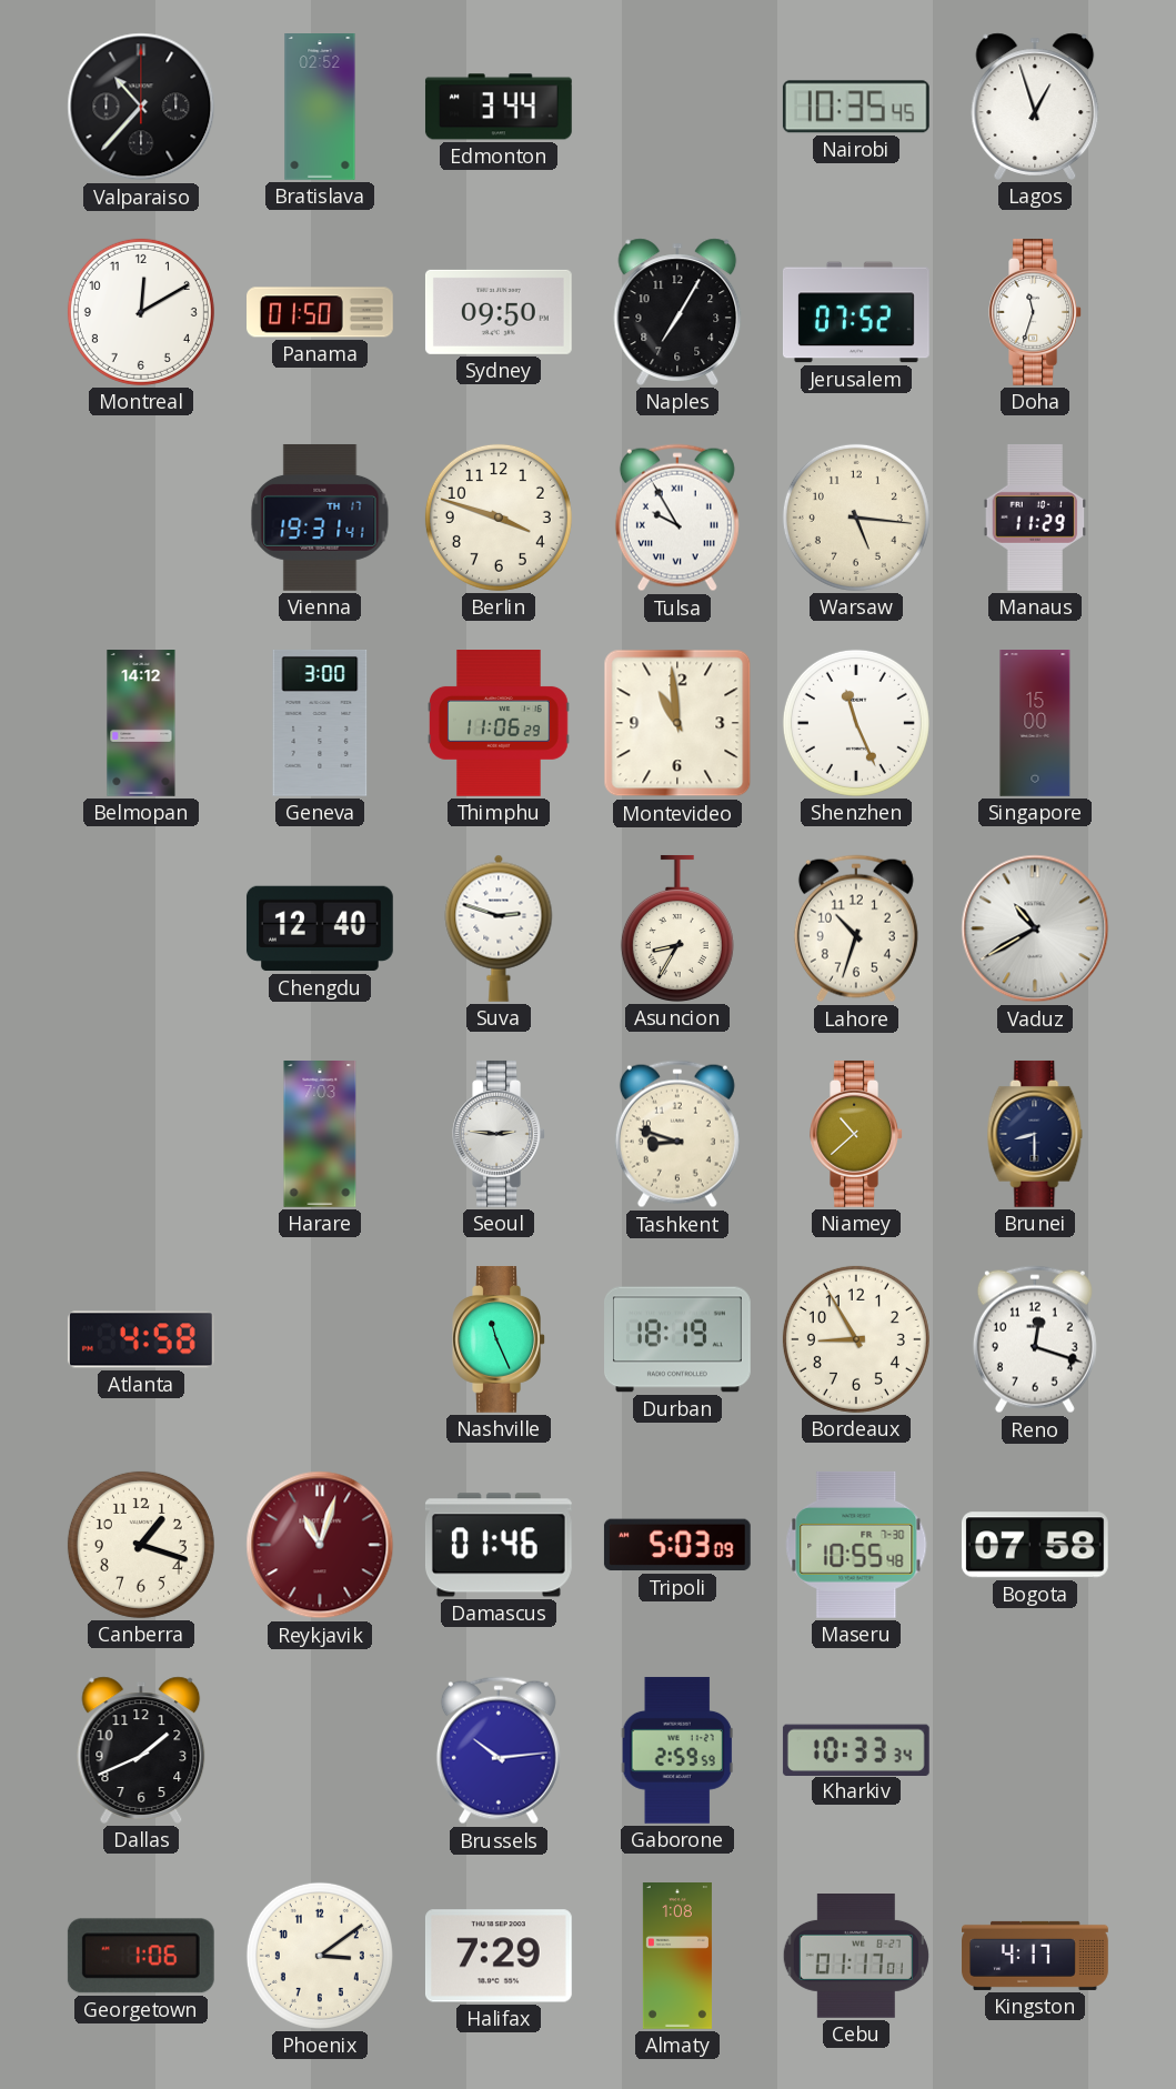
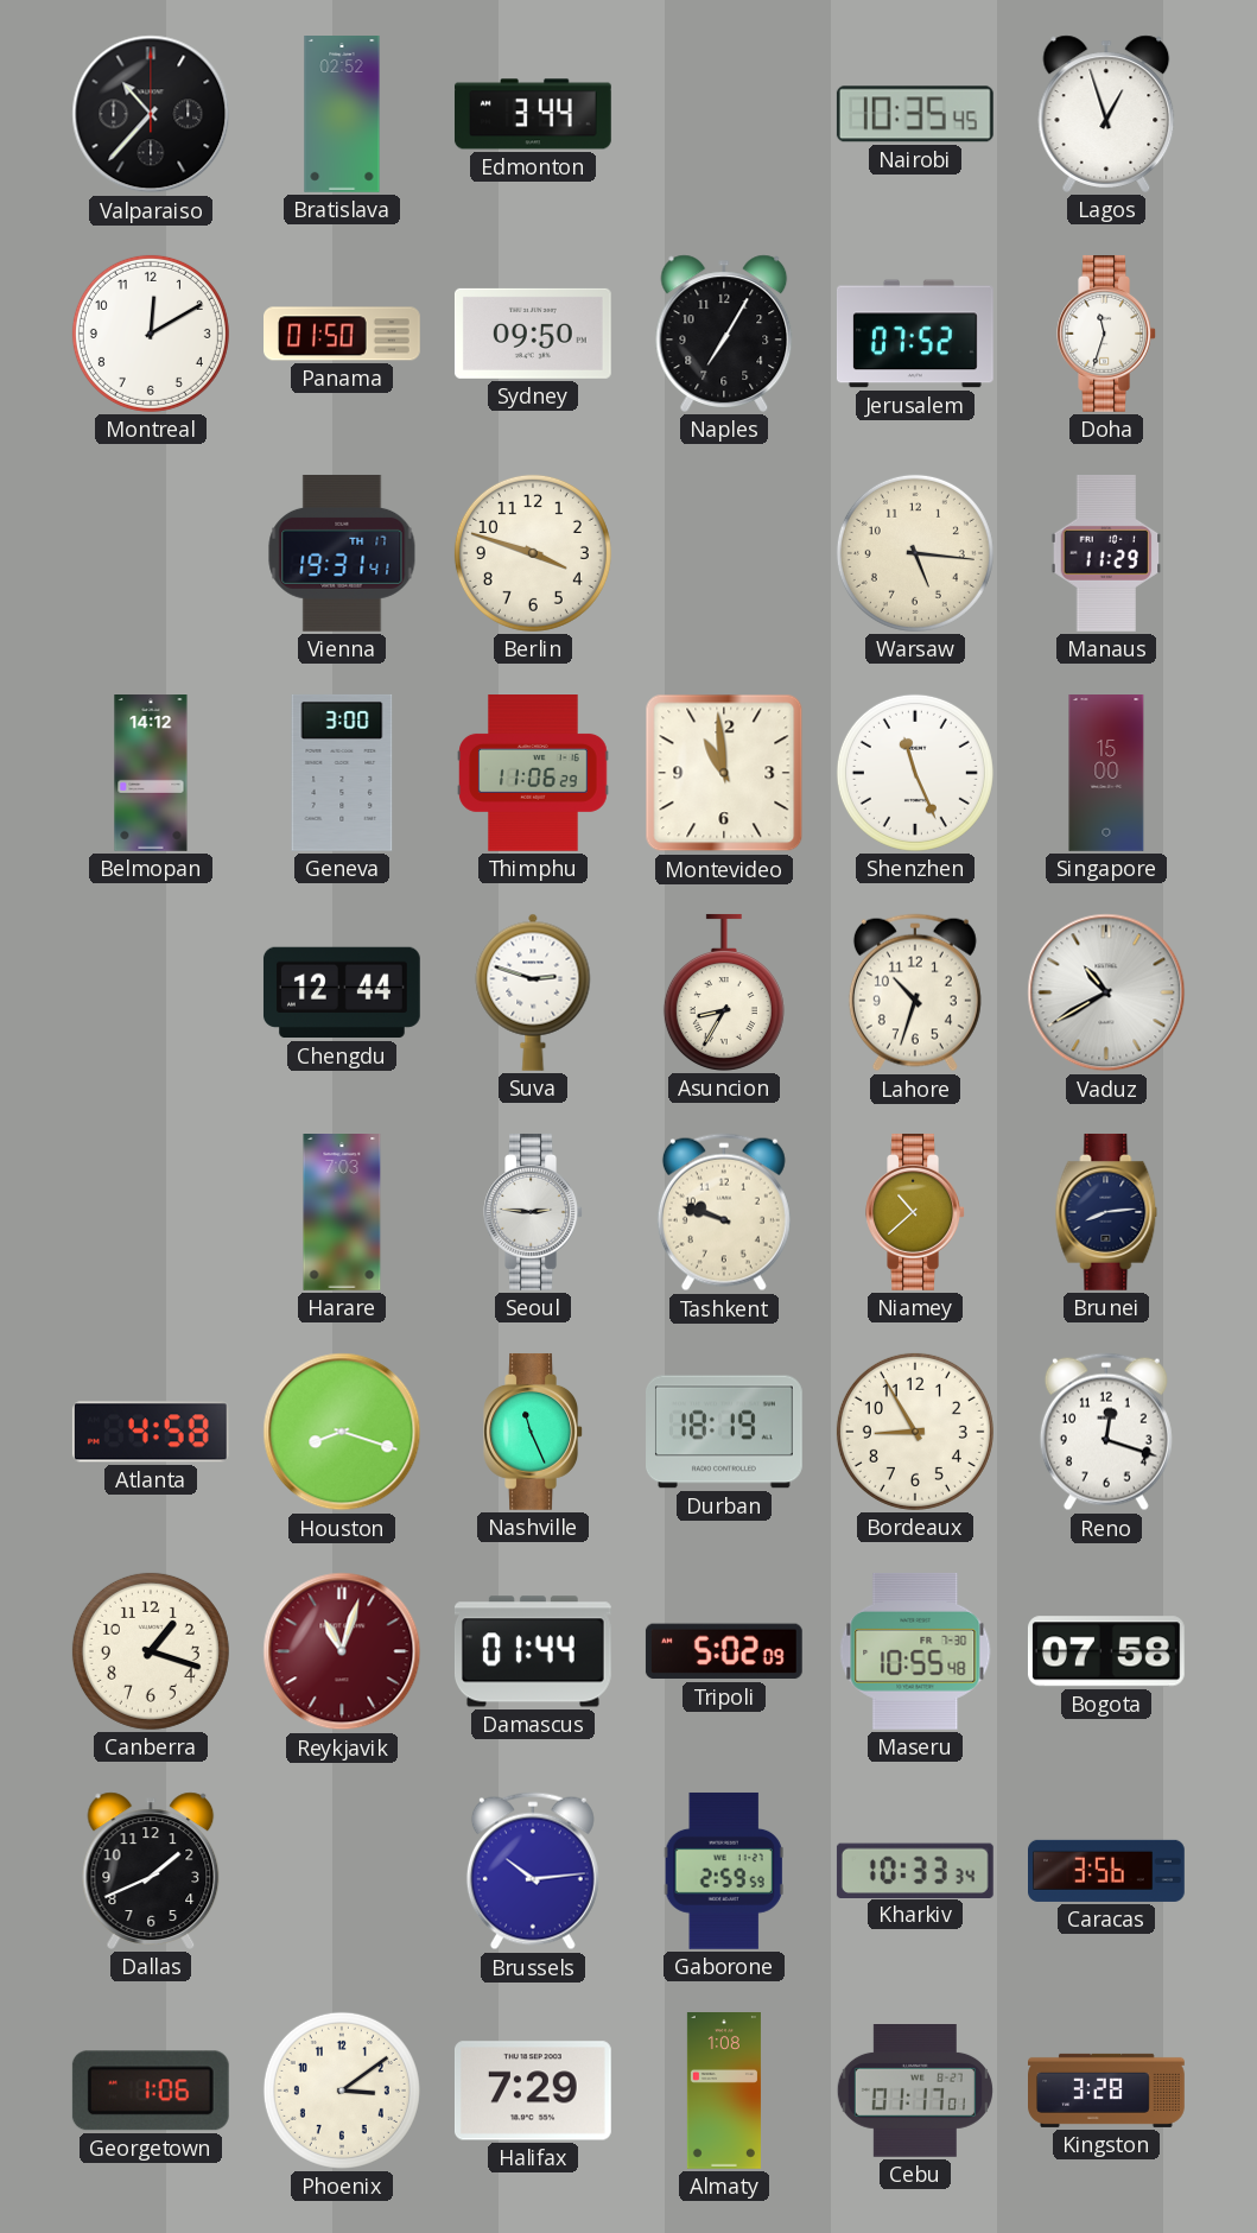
Tulsa: 9:55 -> none (677, 518)
Chengdu: 12:40 -> 12:44 (342, 992)
Tashkent: 8:48 -> 9:48 (724, 1212)
Brunei: 8:30 -> 8:14 (1106, 1212)
Houston: none -> 8:18 (342, 1432)
Damascus: 01:46 -> 01:44 (533, 1651)
Tripoli: 5:03 -> 5:02 (724, 1651)
Caracas: none -> 3:56 (1107, 1871)
Kingston: 4:17 -> 3:28 (1107, 2091)
